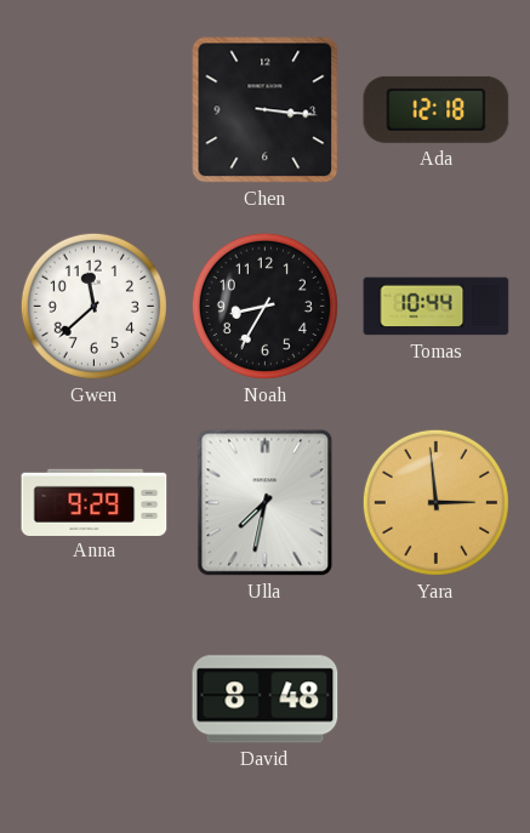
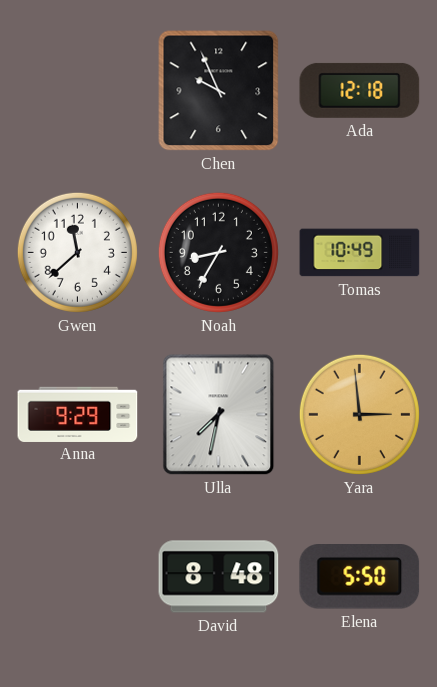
Chen: 3:16 -> 9:56 (219, 91)
Tomas: 10:44 -> 10:49 (360, 253)
Elena: none -> 5:50 (360, 577)
